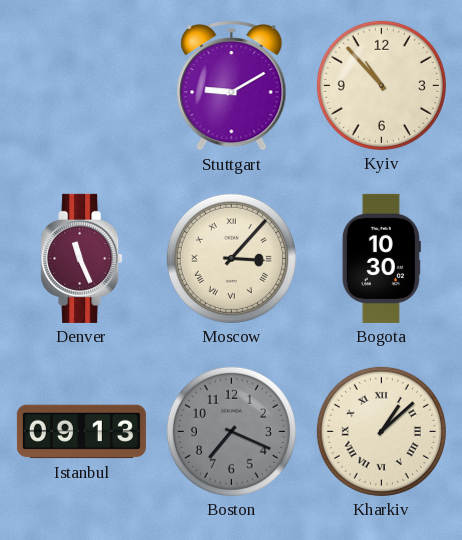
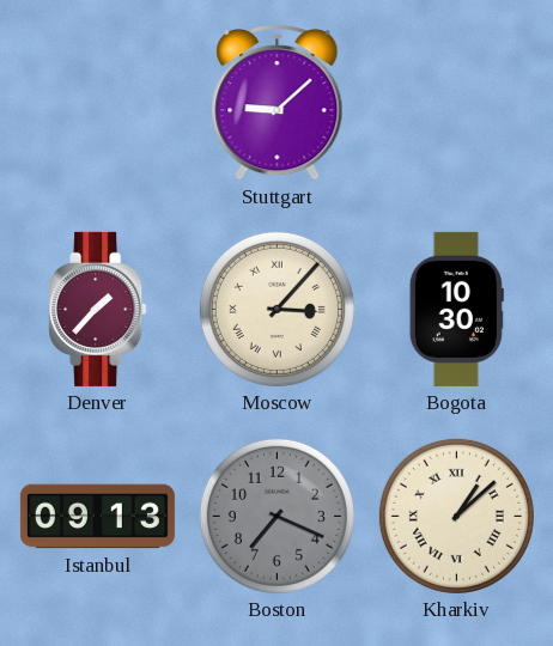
Stuttgart: 9:10 -> 9:08 (278, 103)
Kyiv: 10:53 -> none (381, 85)
Denver: 11:26 -> 1:37 (98, 309)
